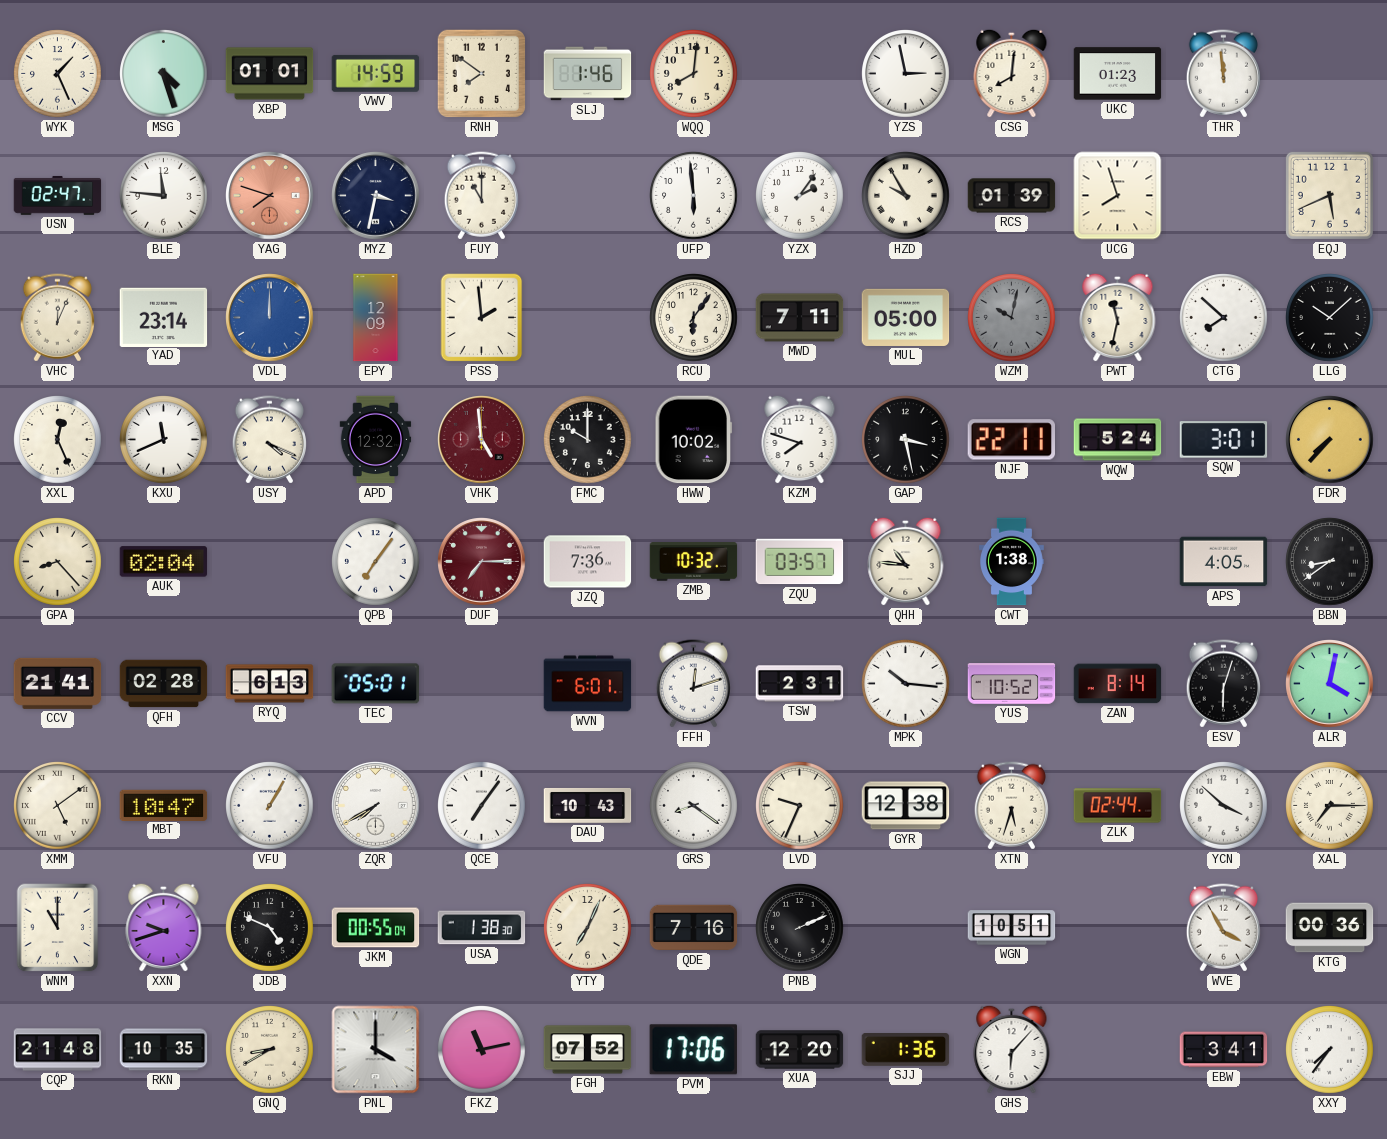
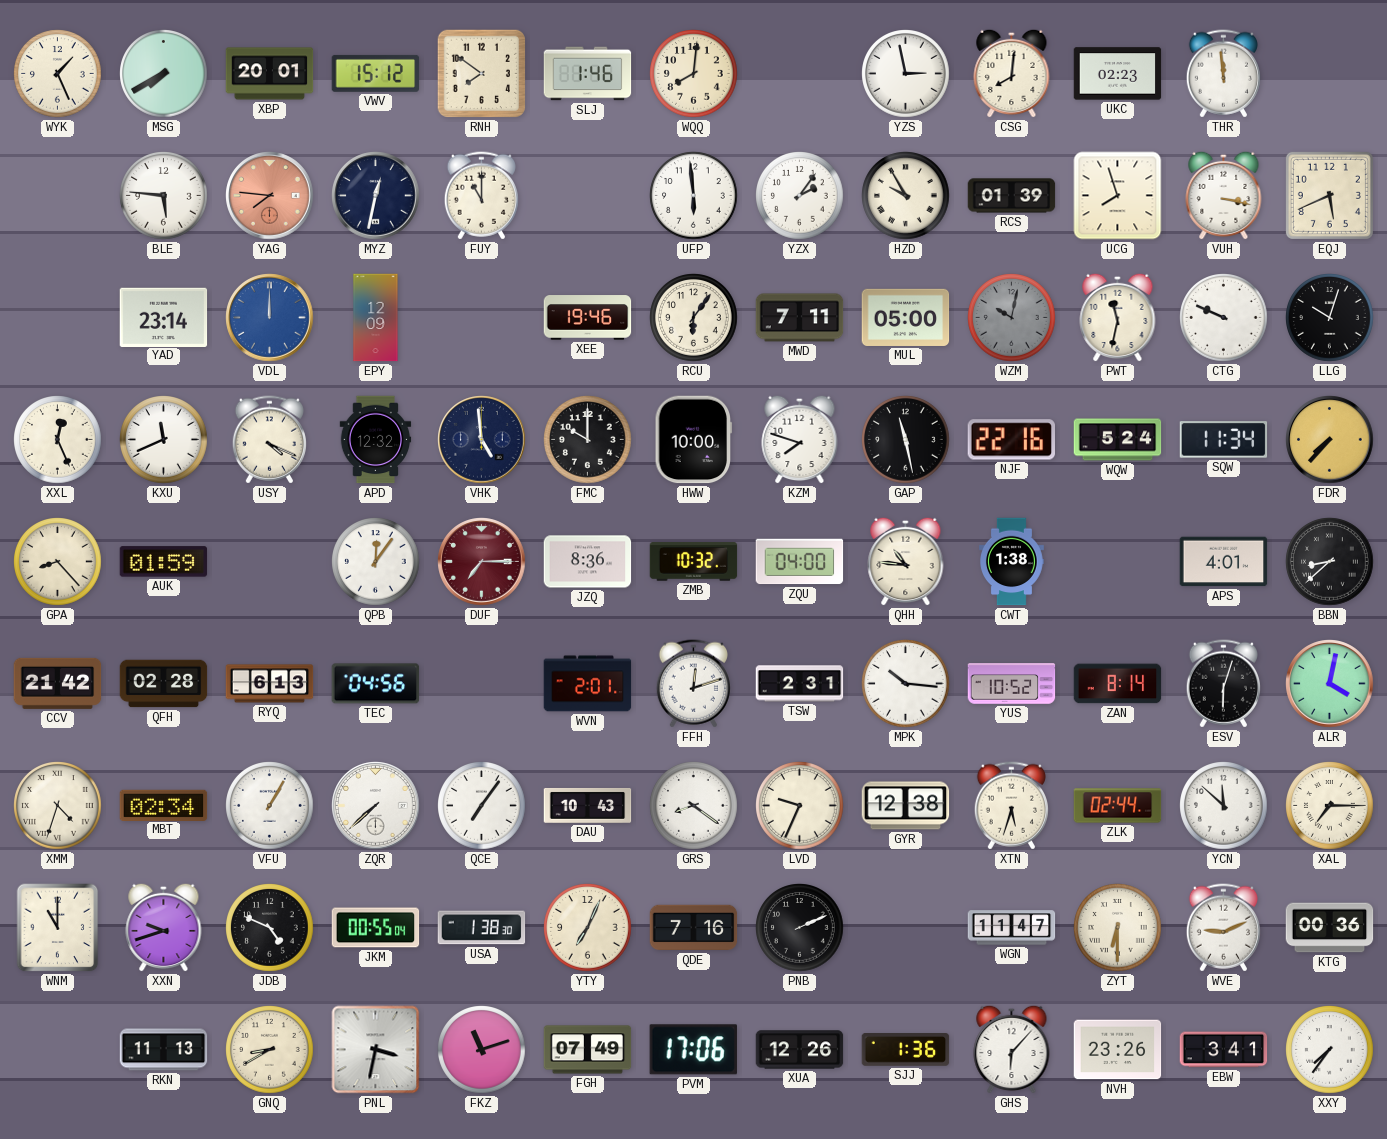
MSG: 4:27 -> 7:40 (164, 74)
XBP: 01:01 -> 20:01 (270, 74)
VWV: 14:59 -> 15:12 (376, 73)
UKC: 01:23 -> 02:23 (1118, 74)
USN: 02:47 -> none (58, 195)
BLE: 11:46 -> 5:46 (164, 196)
YAG: 7:48 -> 7:46 (270, 196)
MYZ: 3:32 -> 12:32 (376, 196)
VUH: none -> 3:17 (1224, 195)
VHC: 12:04 -> none (57, 318)
PSS: 1:59 -> none (482, 318)
XEE: none -> 19:46 (588, 318)
CTG: 7:52 -> 9:49 (1224, 318)
LLG: 10:08 -> 10:03 (1330, 318)
VHK dial: burgundy -> navy (482, 440)
HWW: 10:02 -> 10:00 (694, 440)
GAP: 3:28 -> 11:28 (906, 440)
NJF: 22:11 -> 22:16 (1011, 440)
SQW: 3:01 -> 11:34 (1224, 440)
AUK: 02:04 -> 01:59 (164, 562)
QPB: 7:06 -> 12:06 (376, 562)
JZQ: 7:36 -> 8:36 (588, 562)
ZQU: 03:57 -> 04:00 (800, 562)
APS: 4:05 -> 4:01 (1224, 562)
BBN: 8:39 -> 8:38 (1330, 562)
CCV: 21:41 -> 21:42 (58, 683)
TEC: 05:01 -> 04:56 (376, 684)
WVN: 6:01 -> 2:01 (588, 684)
XMM: 5:09 -> 4:33 (58, 806)
MBT: 10:47 -> 02:34 (164, 805)
ZQR: 7:40 -> 7:38 (376, 806)
YCN: 3:52 -> 11:52 (1224, 806)
WGN: 10:51 -> 11:47 (1012, 928)
ZYT: none -> 6:30 (1118, 928)
WVE: 3:55 -> 9:11 (1223, 928)
CQP: 21:48 -> none (58, 1050)
RKN: 10:35 -> 11:13 (164, 1050)
PNL: 4:00 -> 3:32 (376, 1050)
FKZ: 11:13 -> 11:12 (482, 1050)
FGH: 07:52 -> 07:49 (588, 1050)
XUA: 12:20 -> 12:26 (800, 1050)
NVH: none -> 23:26 (1118, 1050)
